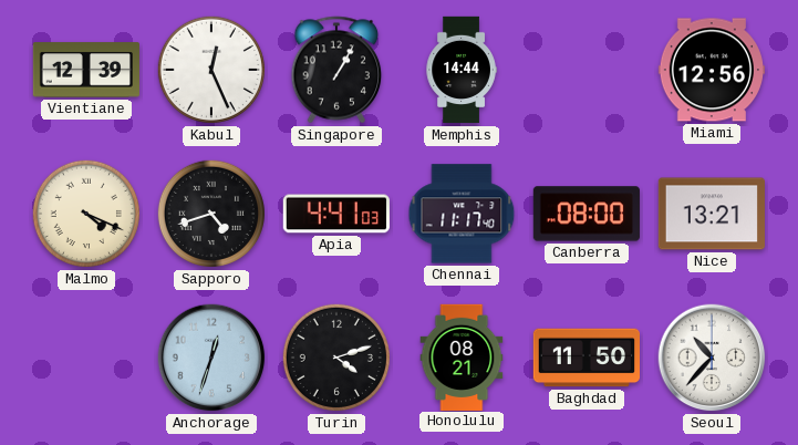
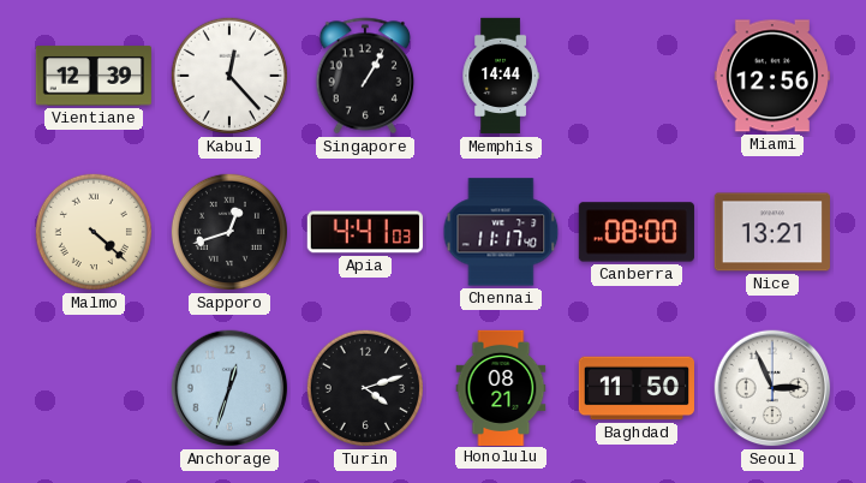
Kabul: 12:26 -> 12:23 (229, 76)
Malmo: 4:19 -> 4:22 (94, 232)
Sapporo: 4:42 -> 12:42 (229, 232)
Seoul: 10:37 -> 2:56 (772, 388)
